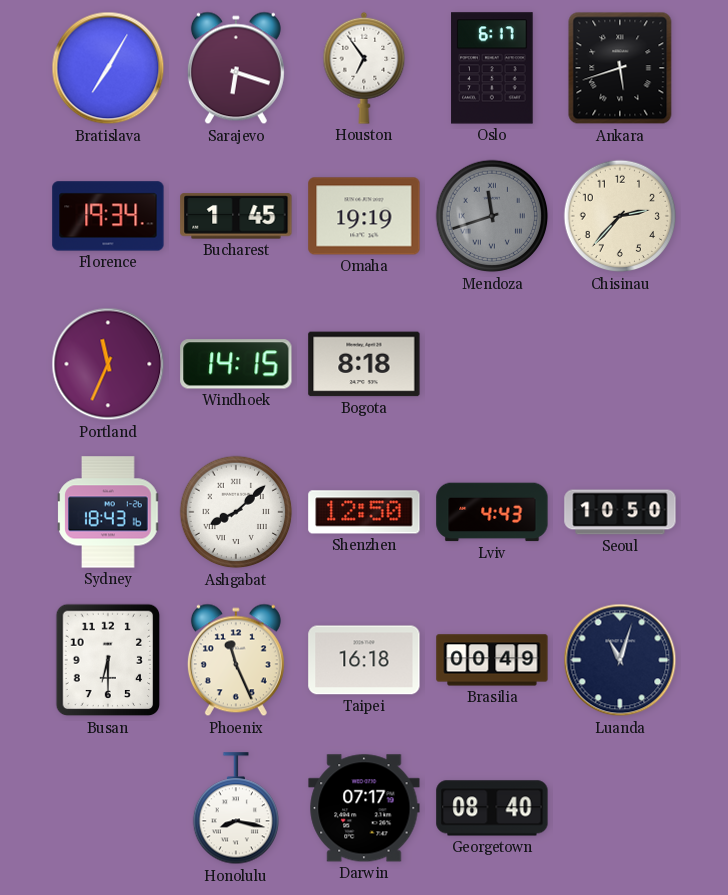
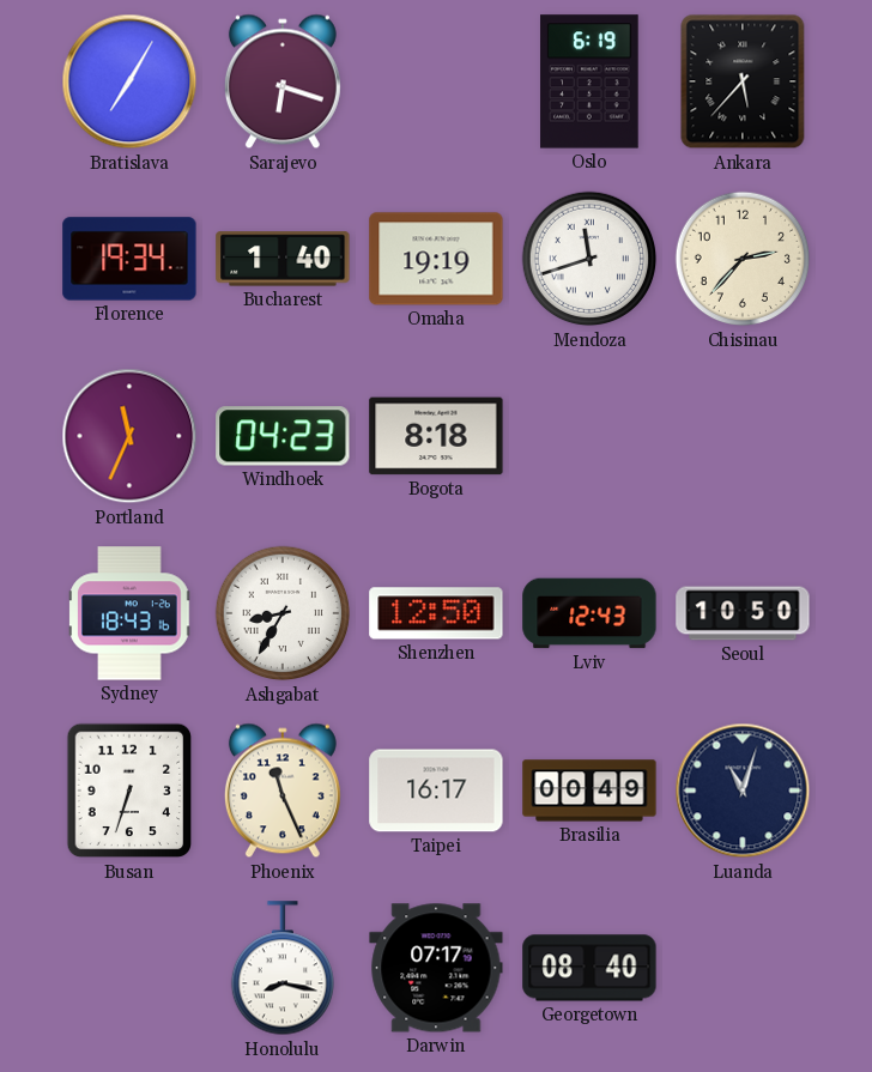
Houston: 6:54 -> none (364, 68)
Oslo: 6:17 -> 6:19 (589, 81)
Ankara: 5:42 -> 5:37 (743, 81)
Bucharest: 1:45 -> 1:40 (283, 259)
Mendoza dial: grey -> white (589, 259)
Windhoek: 14:15 -> 04:23 (283, 436)
Ashgabat: 8:08 -> 8:35 (283, 613)
Lviv: 4:43 -> 12:43 (589, 613)
Busan: 6:30 -> 6:33 (129, 791)
Taipei: 16:18 -> 16:17 (436, 791)
